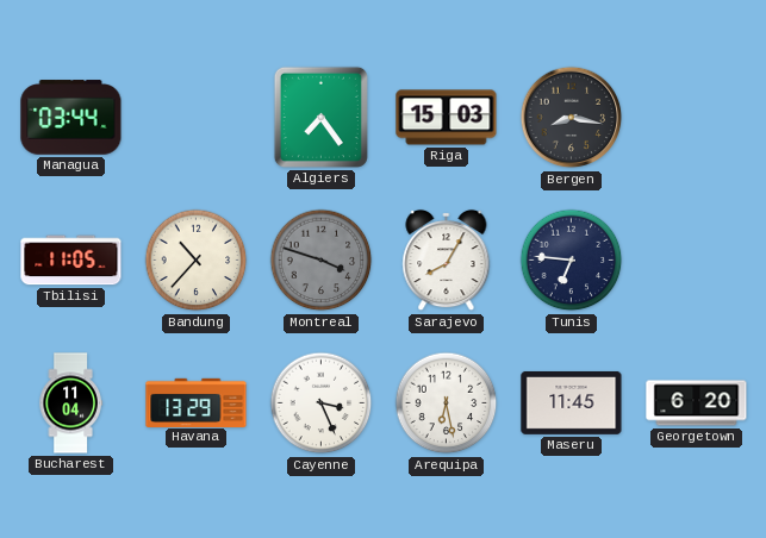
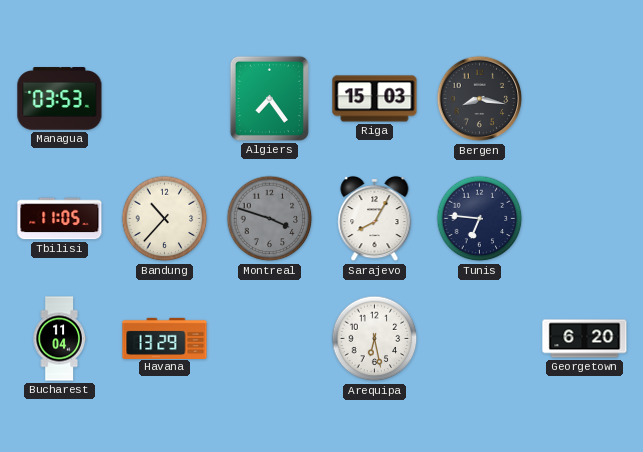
Managua: 03:44 -> 03:53 (60, 99)
Cayenne: 3:26 -> none (322, 403)
Maseru: 11:45 -> none (572, 403)
